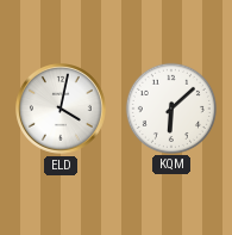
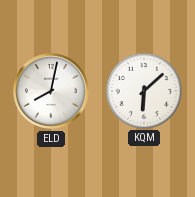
ELD: 4:02 -> 8:02 (52, 92)
